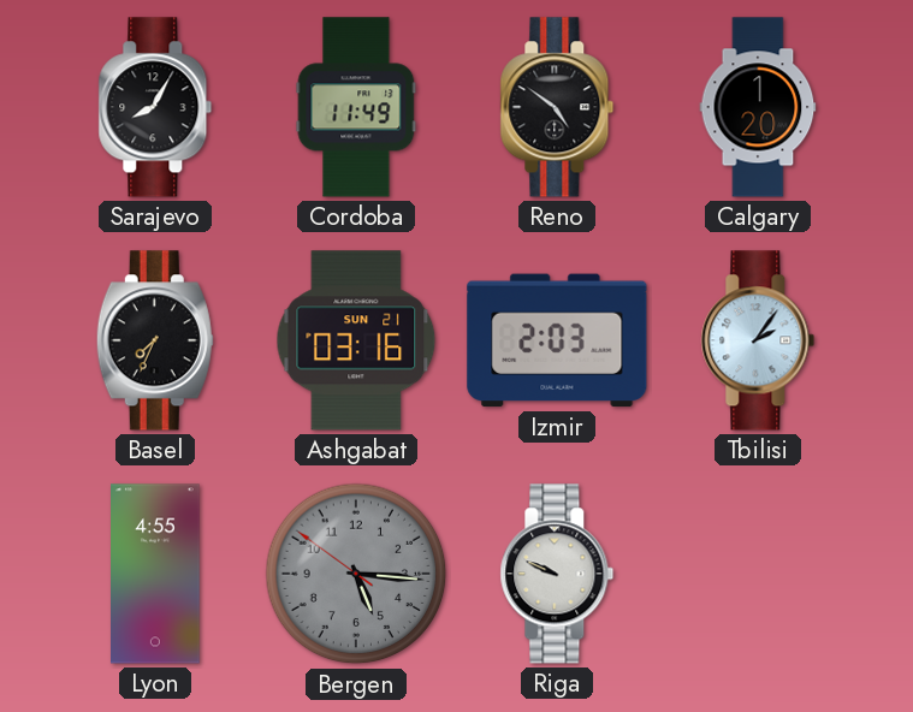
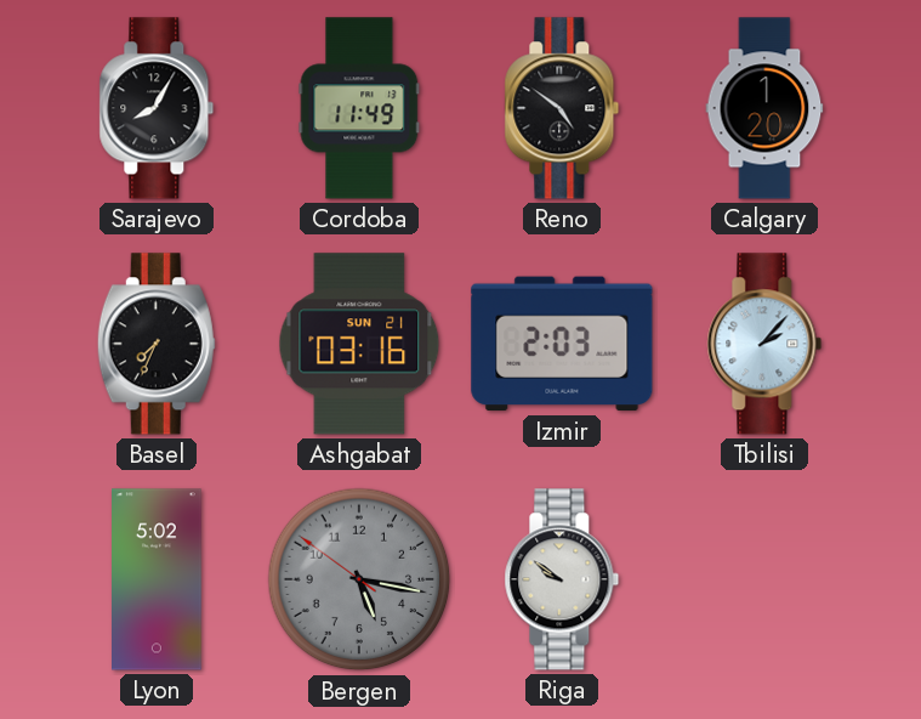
Tbilisi: 2:06 -> 2:07 (764, 344)
Lyon: 4:55 -> 5:02 (157, 579)
Bergen: 5:15 -> 5:16 (359, 579)
Riga: 9:49 -> 9:51 (562, 579)
